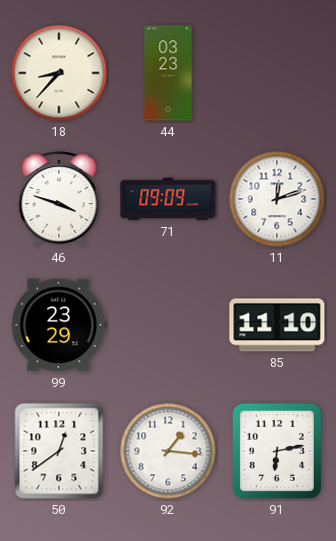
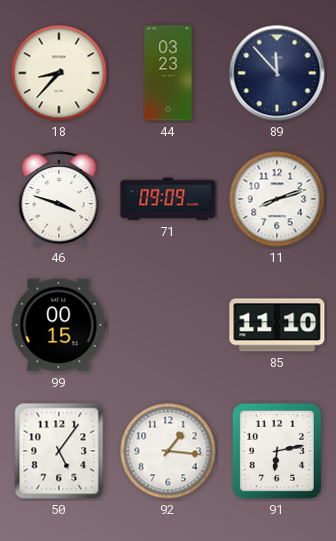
89: none -> 11:53 (277, 73)
11: 12:12 -> 8:12 (277, 199)
99: 23:29 -> 00:15 (59, 325)
50: 12:39 -> 5:06 (59, 451)
